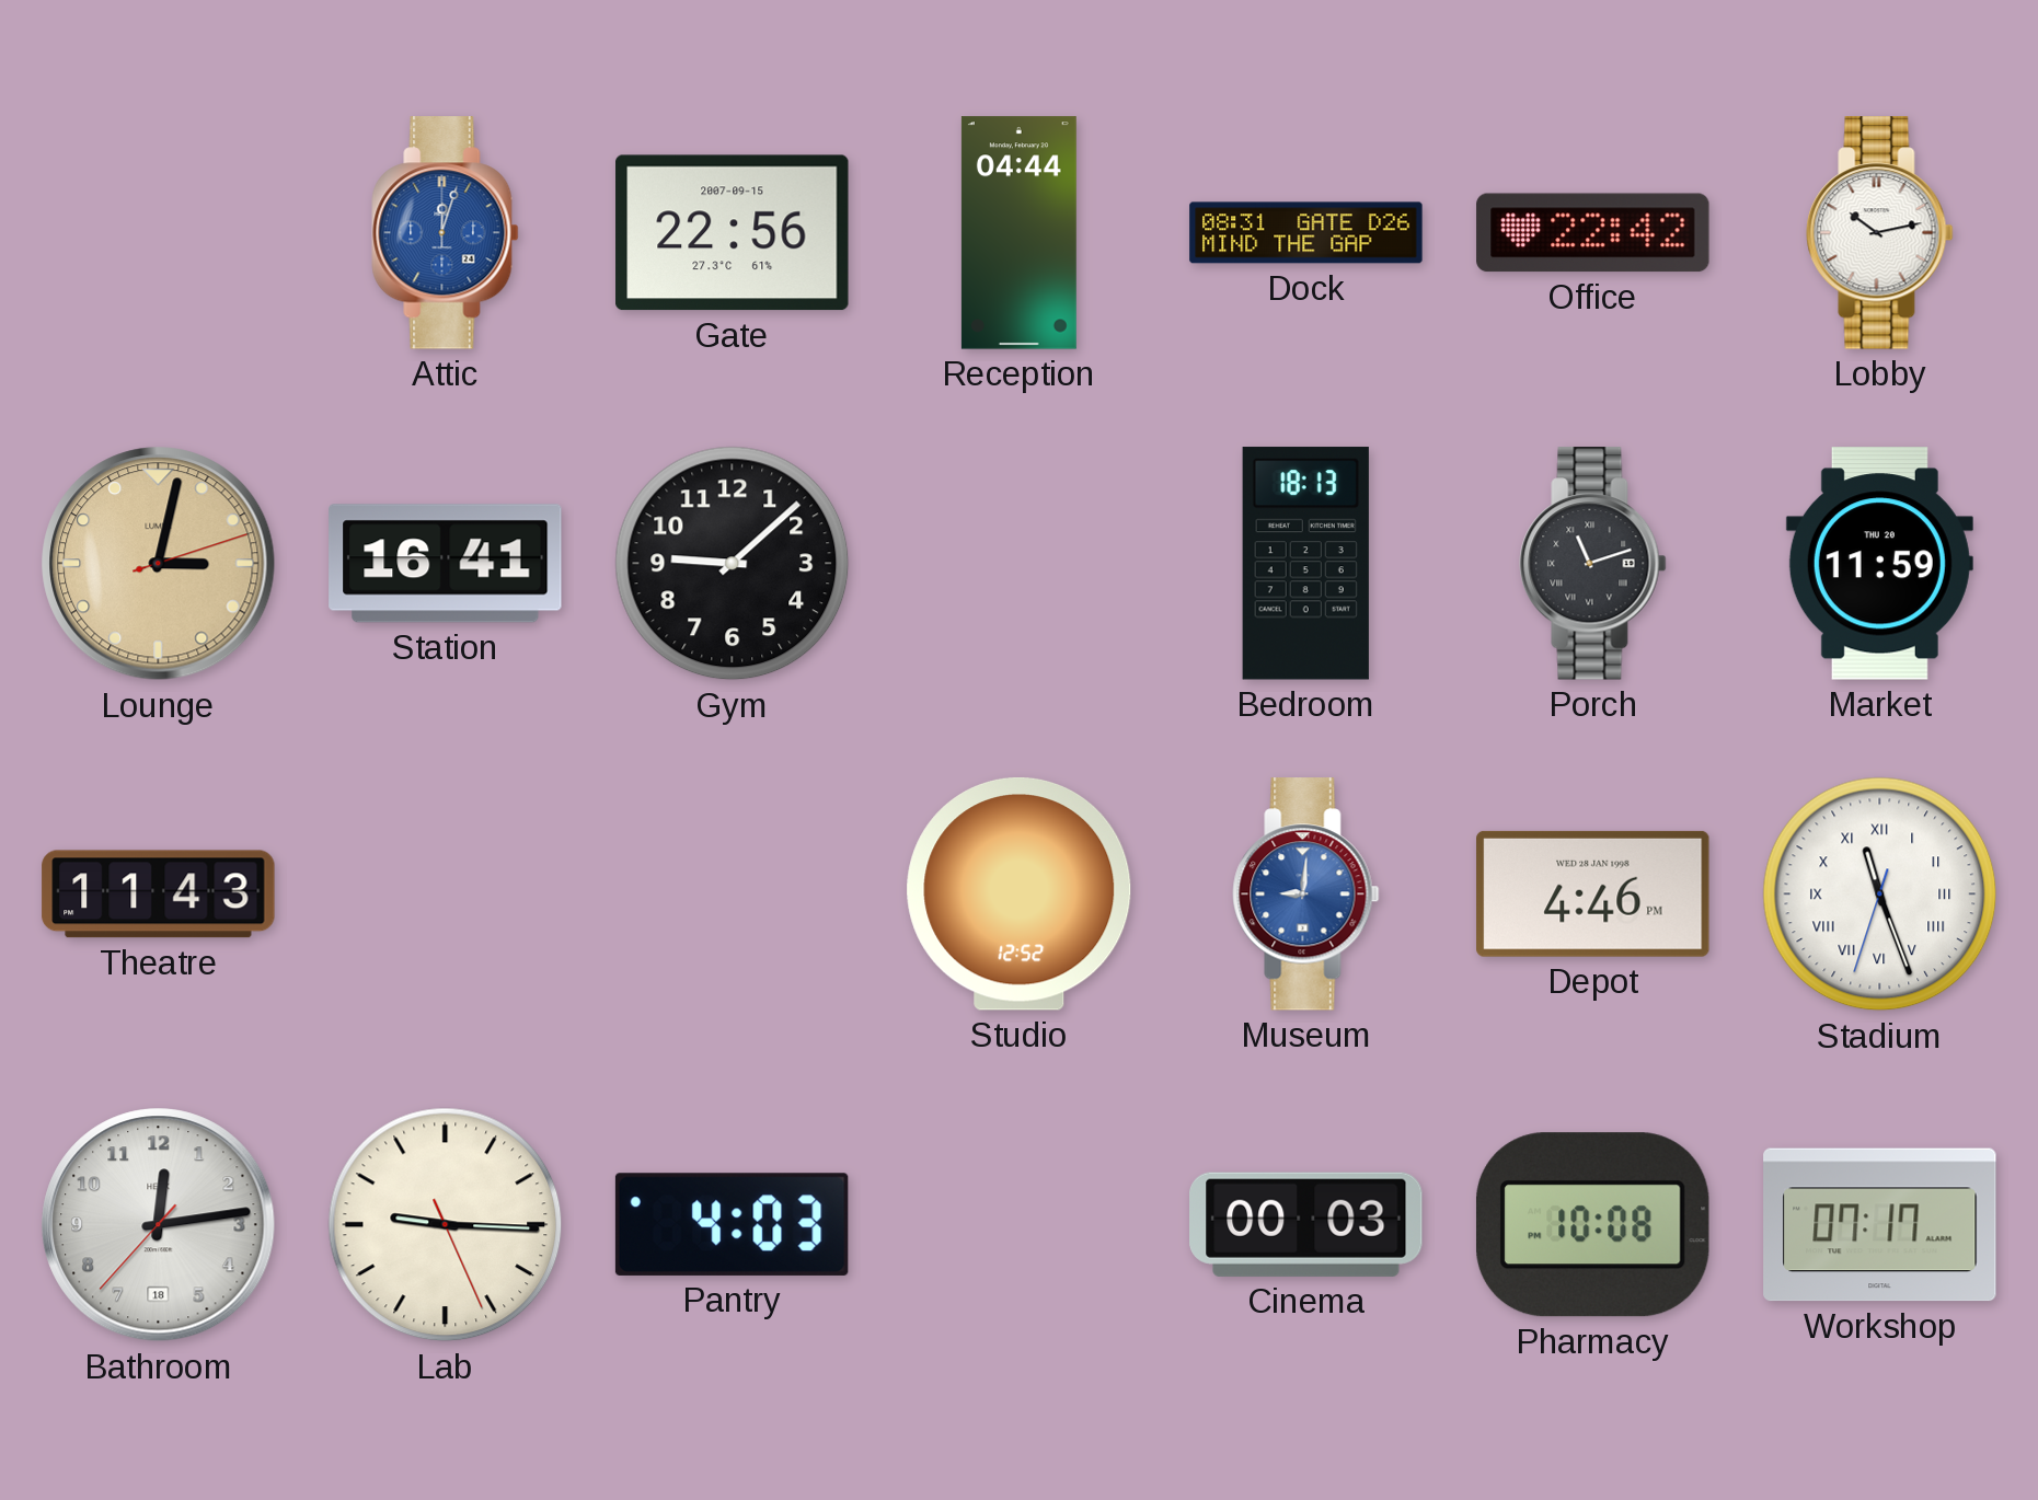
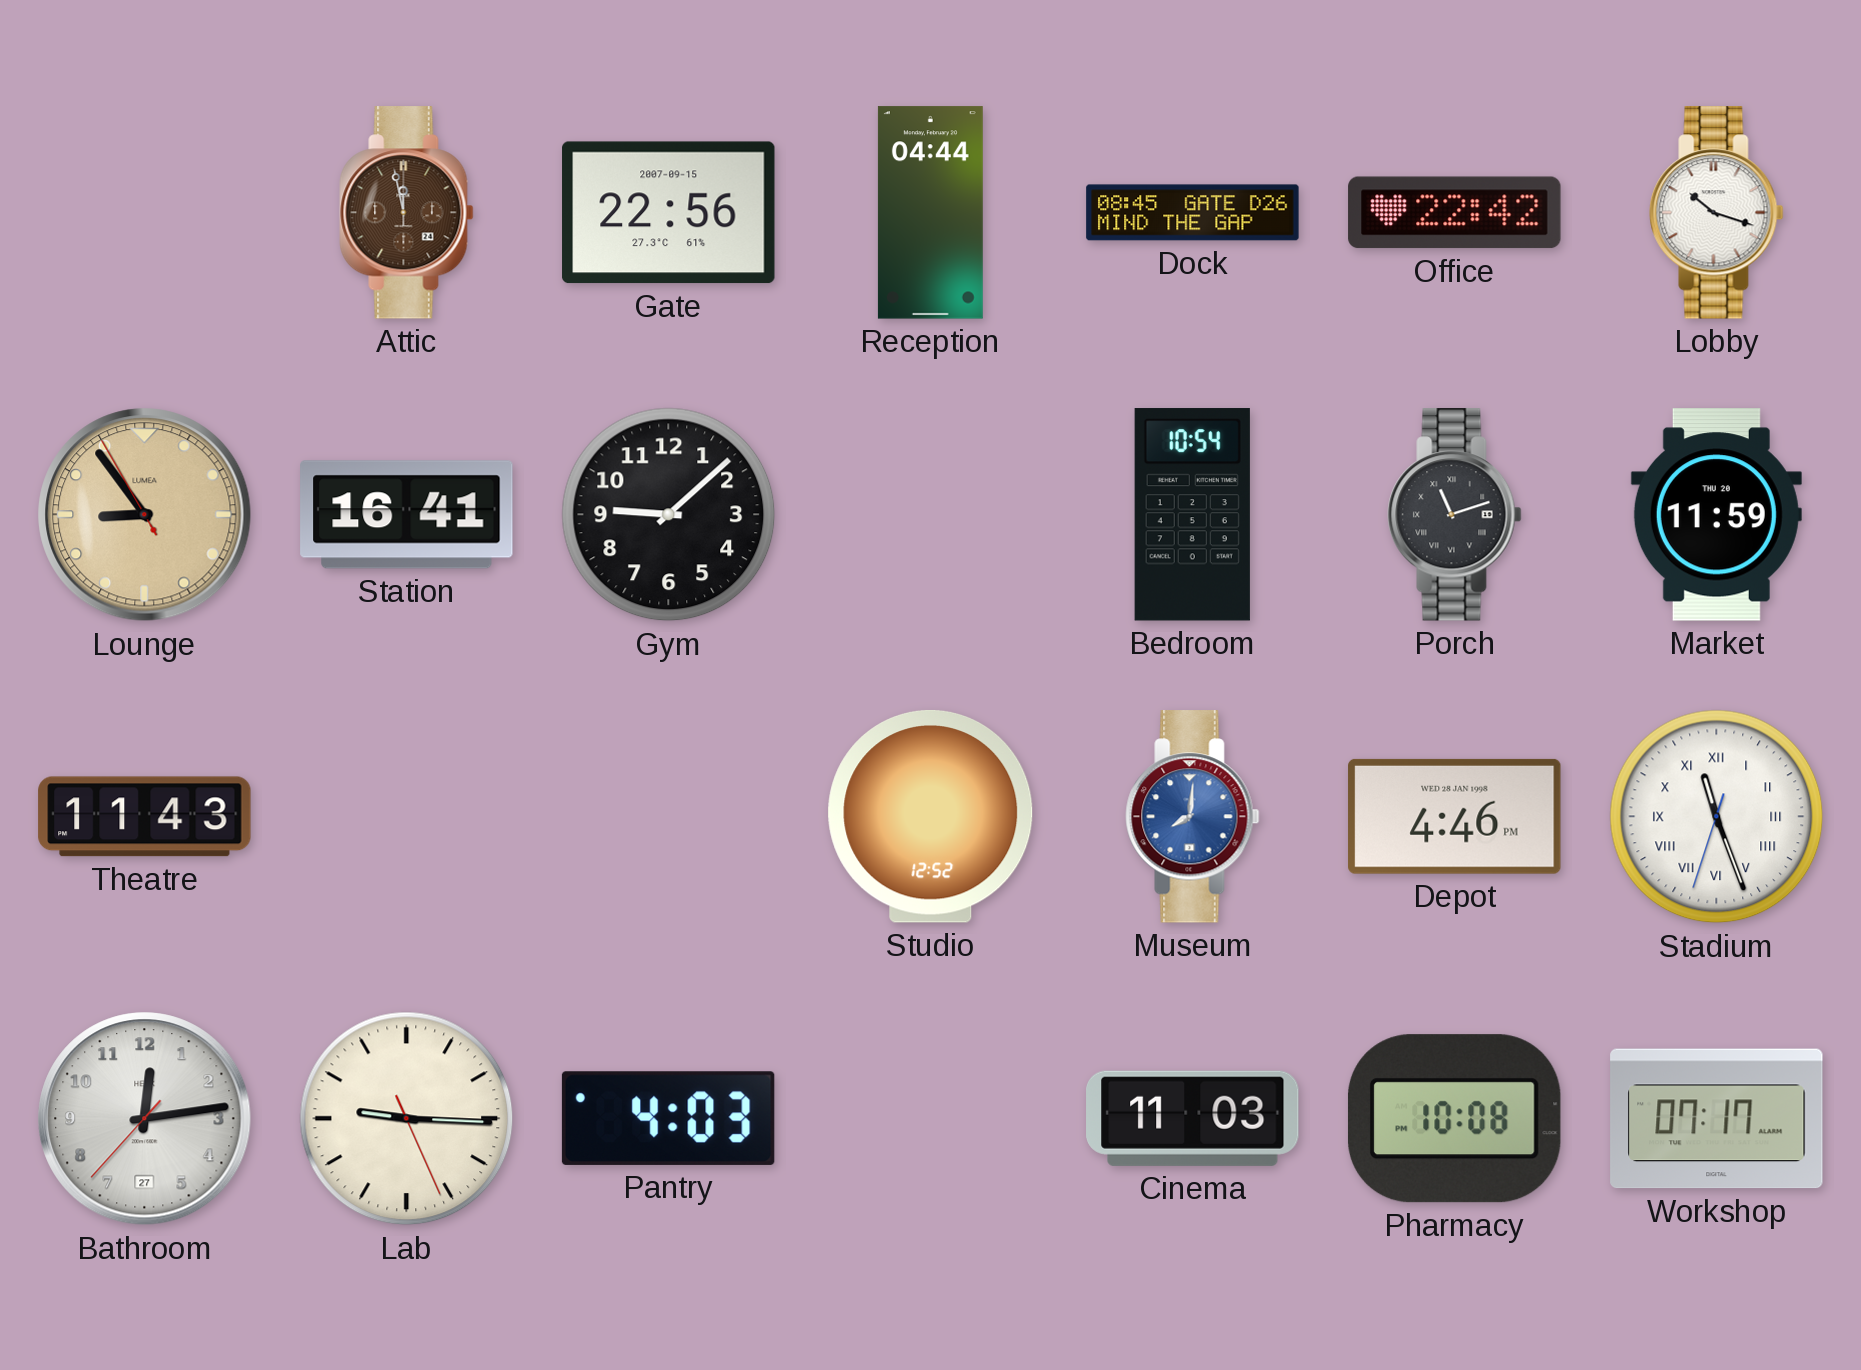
Attic: 12:03 -> 11:58 (407, 213)
Attic dial: blue -> brown (407, 213)
Dock: 08:31 -> 08:45 (1193, 213)
Lobby: 10:13 -> 10:18 (1717, 213)
Lounge: 3:02 -> 8:53 (145, 515)
Bedroom: 18:13 -> 10:54 (1192, 515)
Museum: 9:01 -> 8:01 (1193, 817)
Bathroom date: 18 -> 27 (145, 1119)
Cinema: 00:03 -> 11:03 (1193, 1118)
